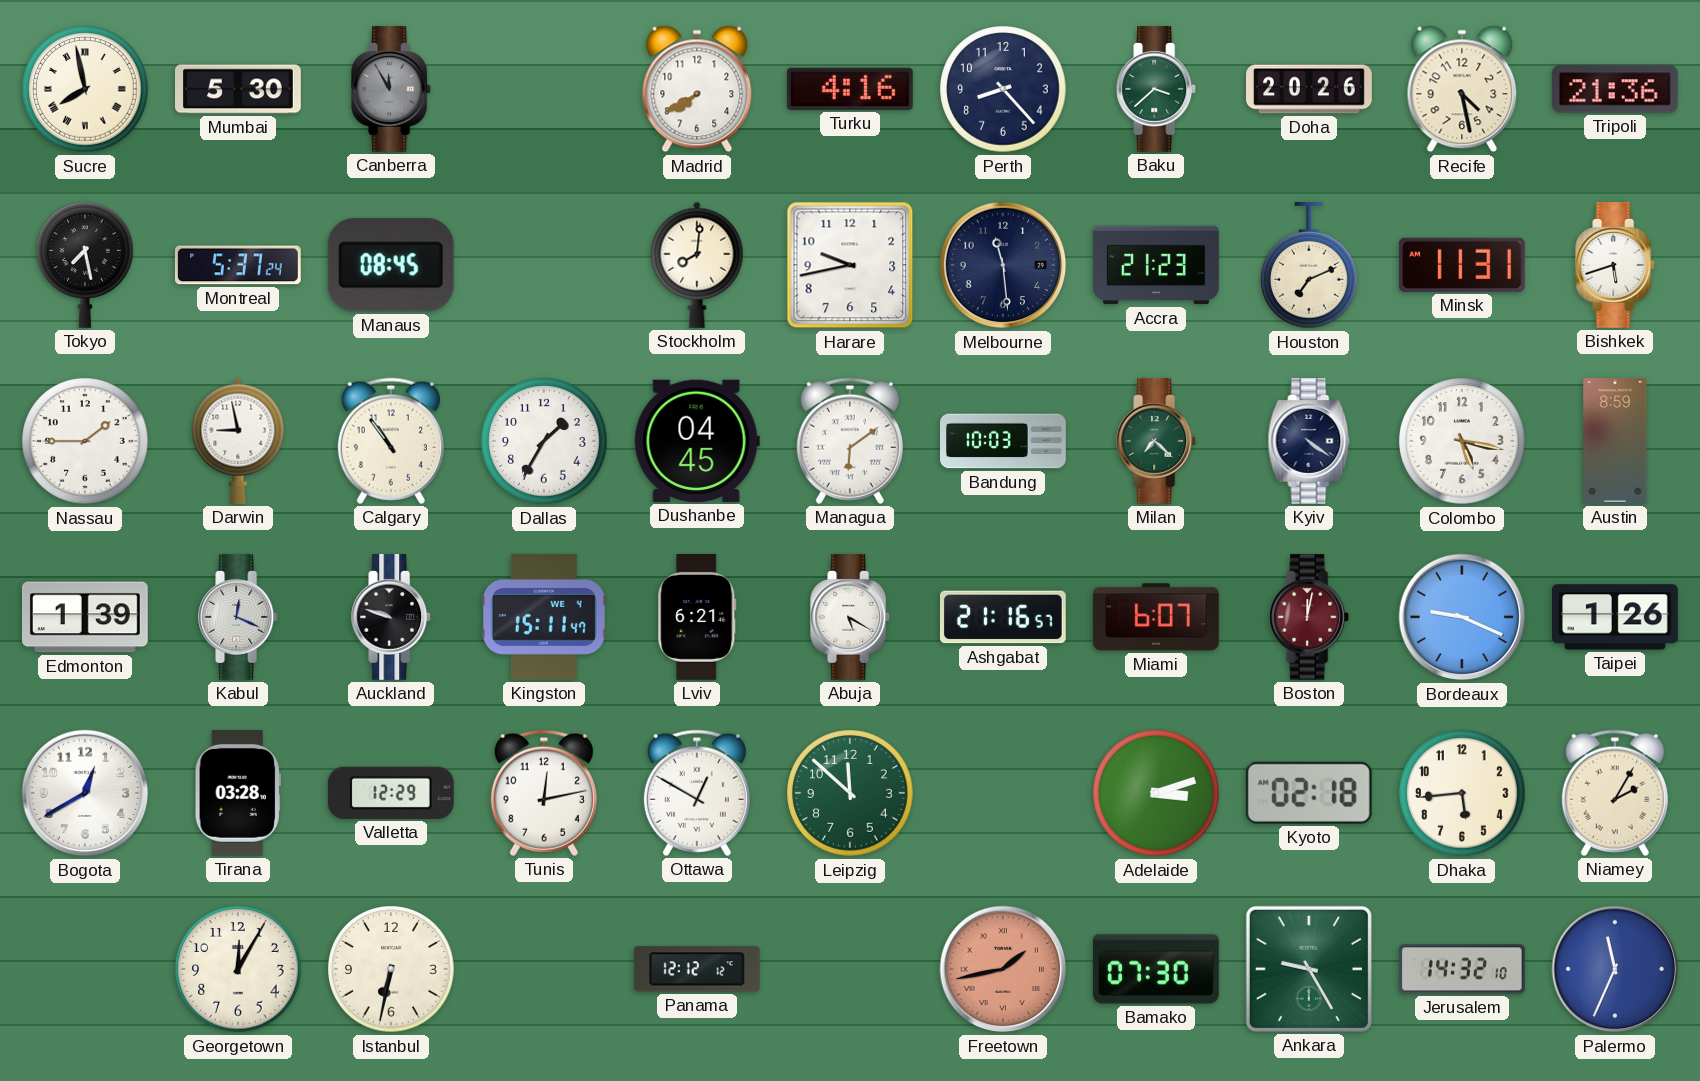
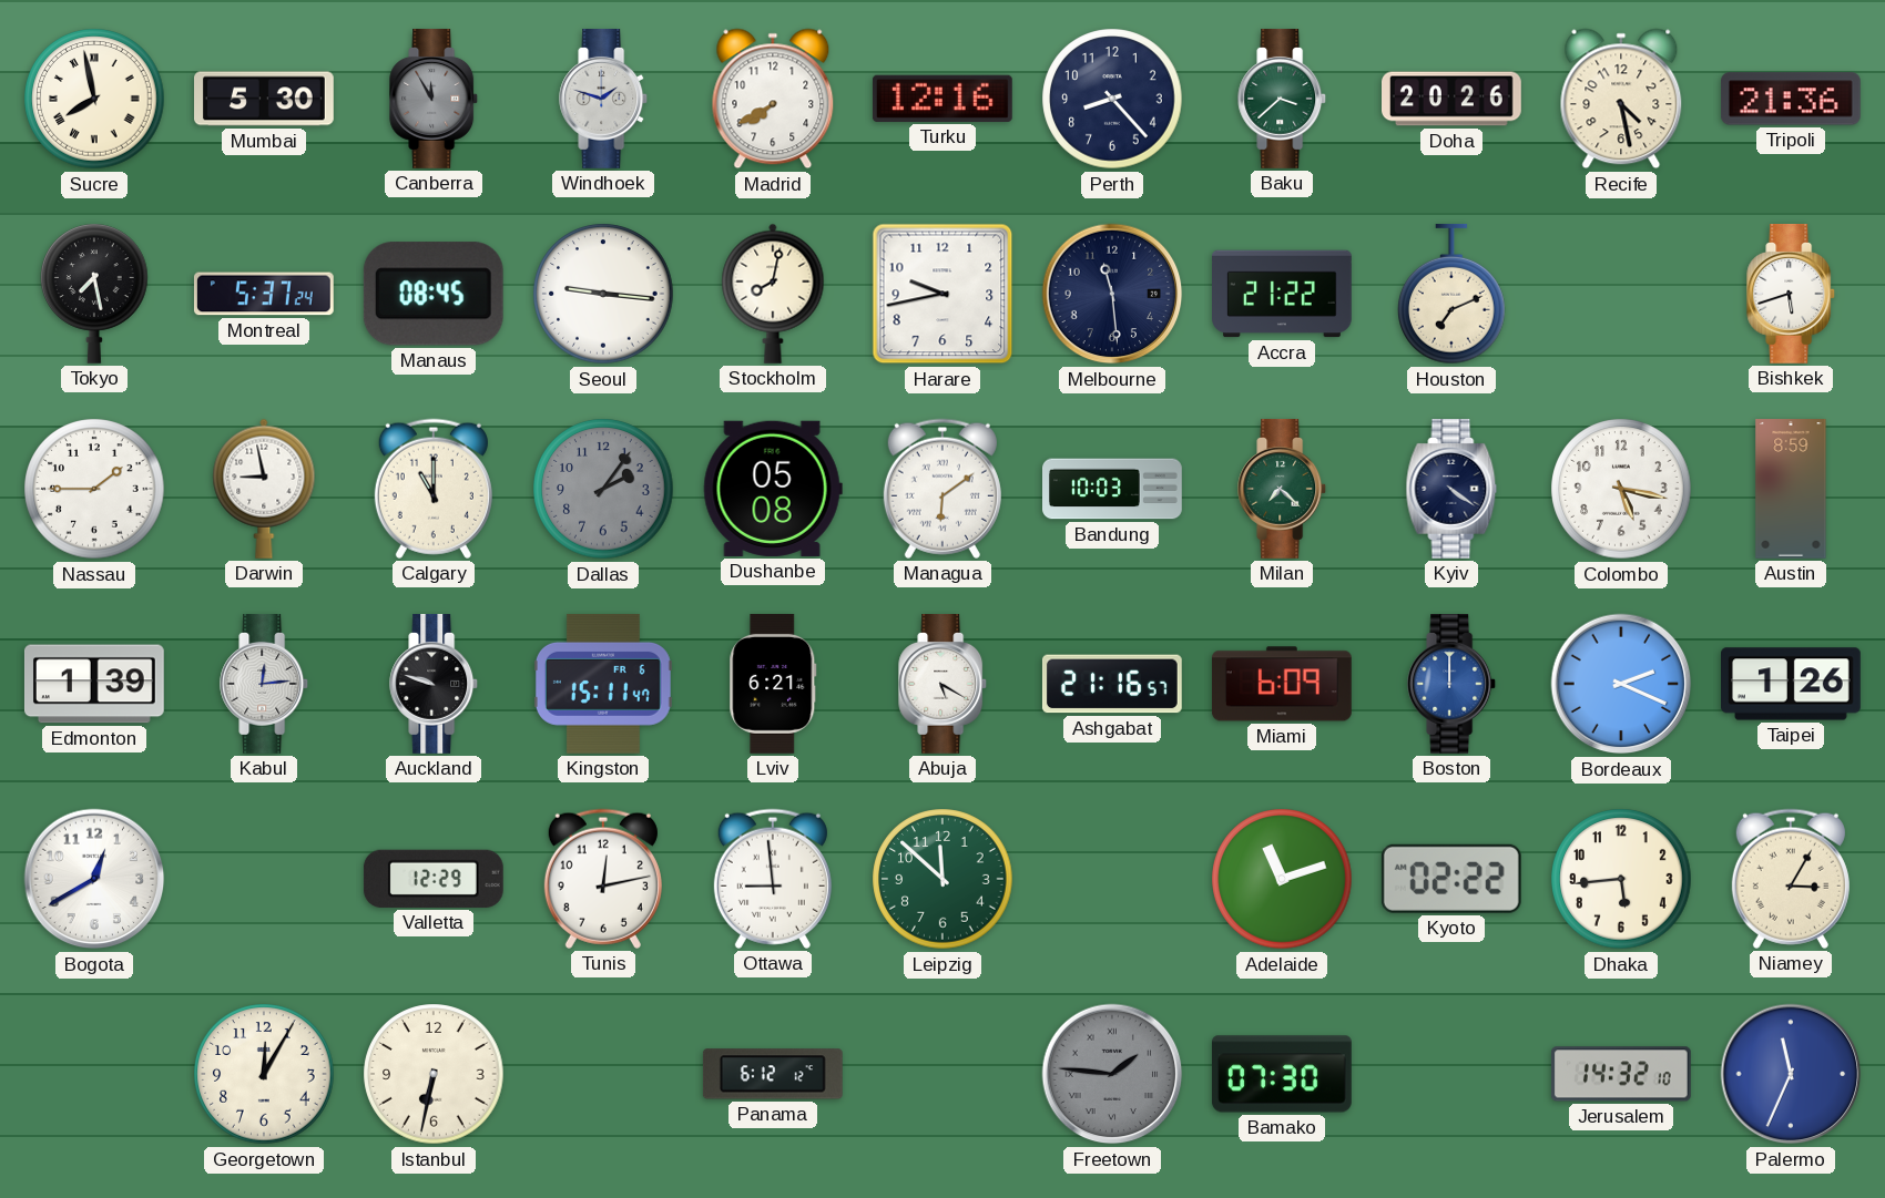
Windhoek: none -> 1:48 (604, 100)
Turku: 4:16 -> 12:16 (942, 99)
Seoul: none -> 9:16 (603, 294)
Stockholm: 8:01 -> 8:02 (773, 294)
Accra: 21:23 -> 21:22 (1283, 294)
Minsk: 11:31 -> none (1462, 265)
Calgary: 10:54 -> 11:00 (434, 489)
Dallas: 1:35 -> 2:06 (603, 489)
Dallas dial: white -> grey (603, 489)
Dushanbe: 04:45 -> 05:08 (773, 489)
Kabul: 12:19 -> 12:14 (265, 685)
Kingston date: WE 4 -> FR 6 (603, 684)
Miami: 6:07 -> 6:09 (1282, 684)
Boston: 12:02 -> 12:00 (1453, 685)
Boston dial: burgundy -> blue (1453, 685)
Bordeaux: 9:19 -> 2:19 (1621, 684)
Tirana: 03:28 -> none (238, 793)
Ottawa: 12:50 -> 8:59 (773, 879)
Adelaide: 3:12 -> 11:12 (1282, 879)
Kyoto: 02:18 -> 02:22 (1451, 879)
Niamey: 2:05 -> 3:05 (1791, 879)
Panama: 12:12 -> 6:12 (773, 1074)
Freetown: 1:43 -> 1:46 (1112, 1074)
Freetown dial: salmon -> grey (1112, 1074)
Ankara: 9:25 -> none (1309, 969)
